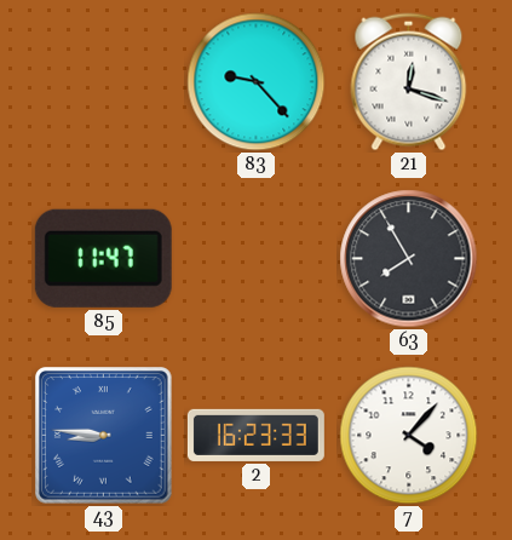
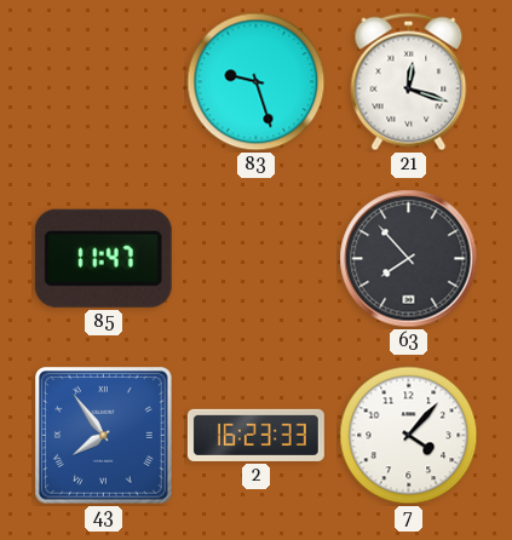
83: 9:23 -> 9:27 (257, 82)
63: 7:55 -> 7:53 (409, 259)
43: 8:46 -> 7:54 (104, 436)
